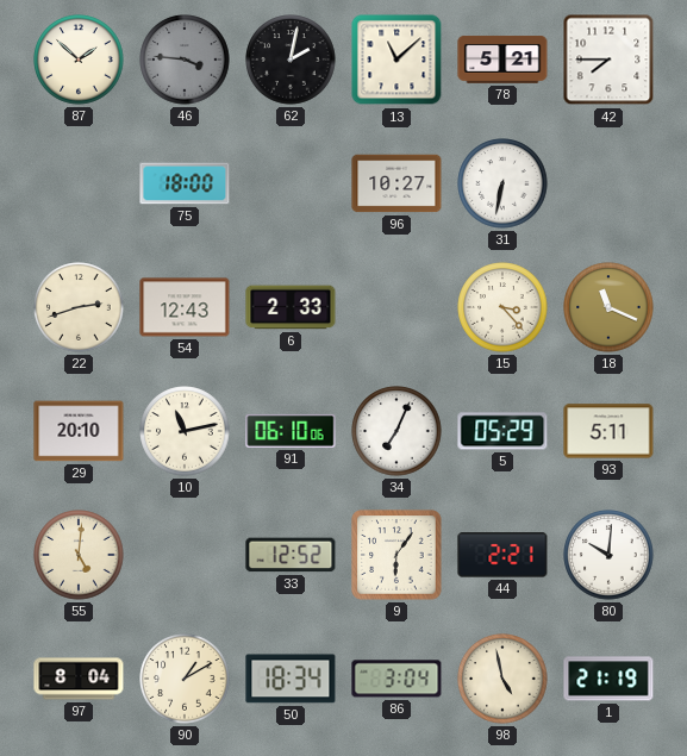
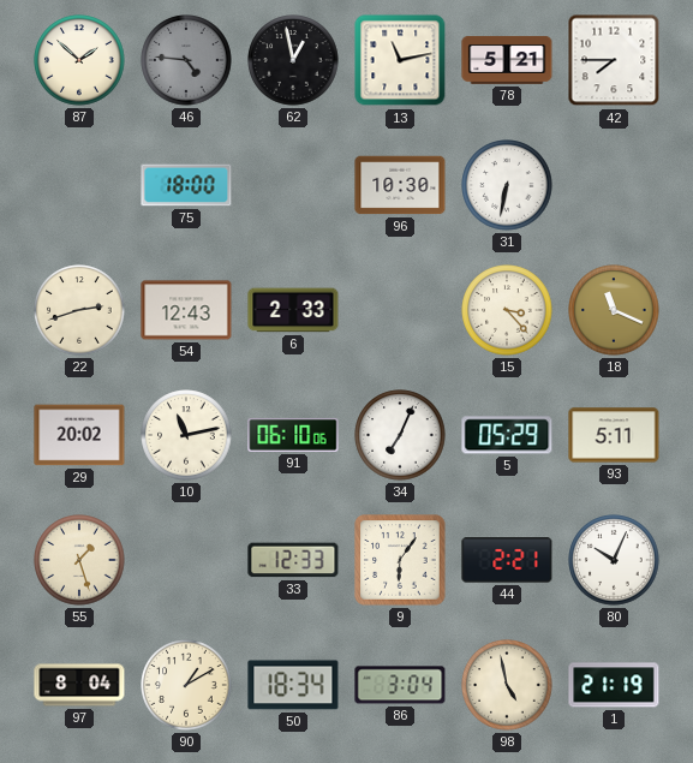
46: 3:46 -> 4:46 (186, 60)
62: 2:02 -> 12:58 (293, 60)
13: 11:08 -> 11:13 (400, 60)
96: 10:27 -> 10:30 (400, 185)
29: 20:10 -> 20:02 (79, 435)
55: 5:01 -> 1:27 (79, 560)
33: 12:52 -> 12:33 (293, 560)
80: 10:01 -> 10:04 (614, 560)
